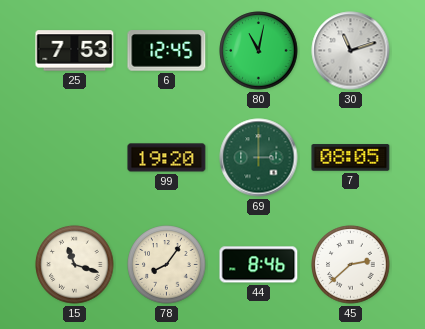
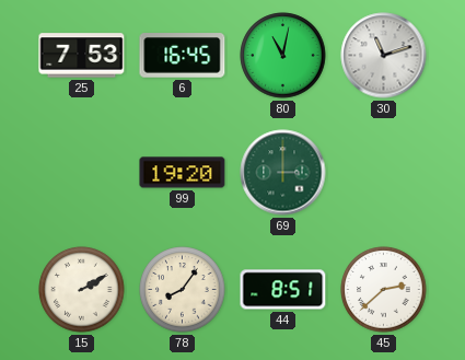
6: 12:45 -> 16:45 (183, 56)
7: 08:05 -> none (351, 158)
15: 11:18 -> 2:10 (82, 290)
44: 8:46 -> 8:51 (283, 290)
